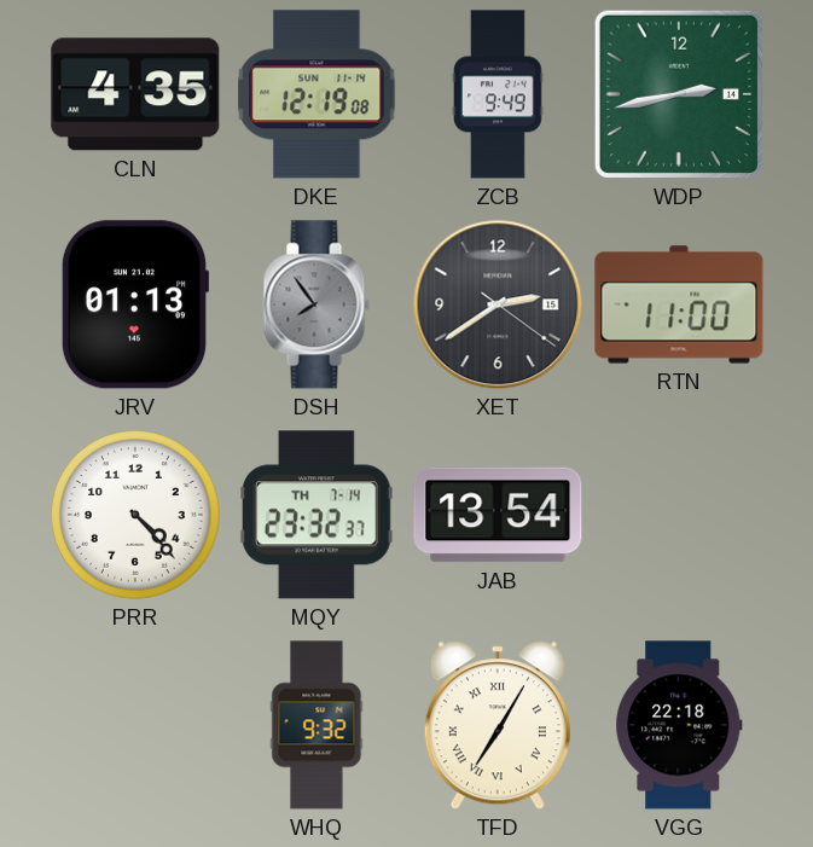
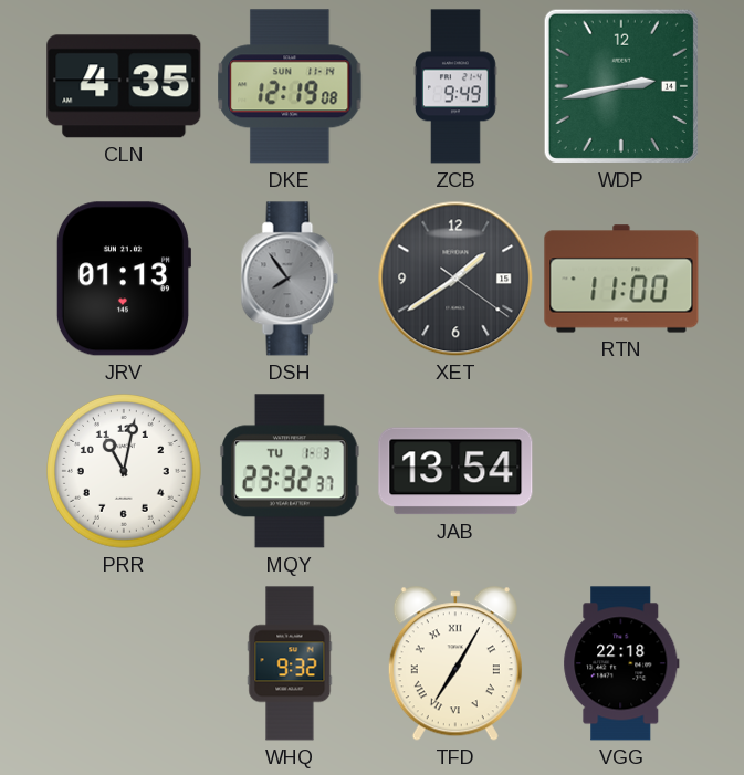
XET: 2:39 -> 1:39 (455, 279)
PRR: 4:23 -> 11:02 (125, 472)
MQY date: TH 7-14 -> TU 1-3 (290, 471)
